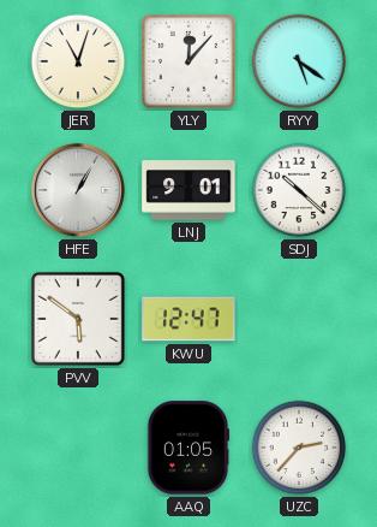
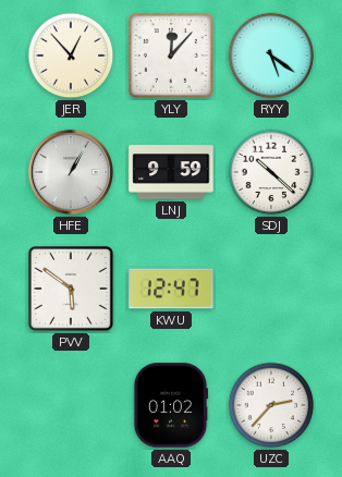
JER: 11:03 -> 12:53 (71, 56)
LNJ: 9:01 -> 9:59 (171, 172)
AAQ: 01:05 -> 01:02 (171, 405)
